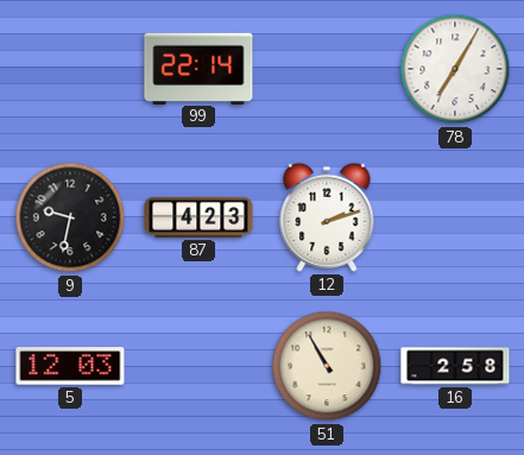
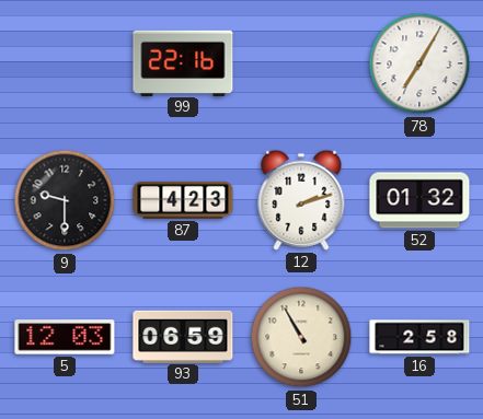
99: 22:14 -> 22:16 (183, 62)
9: 9:32 -> 9:30 (65, 200)
52: none -> 01:32 (419, 200)
93: none -> 06:59 (183, 336)
